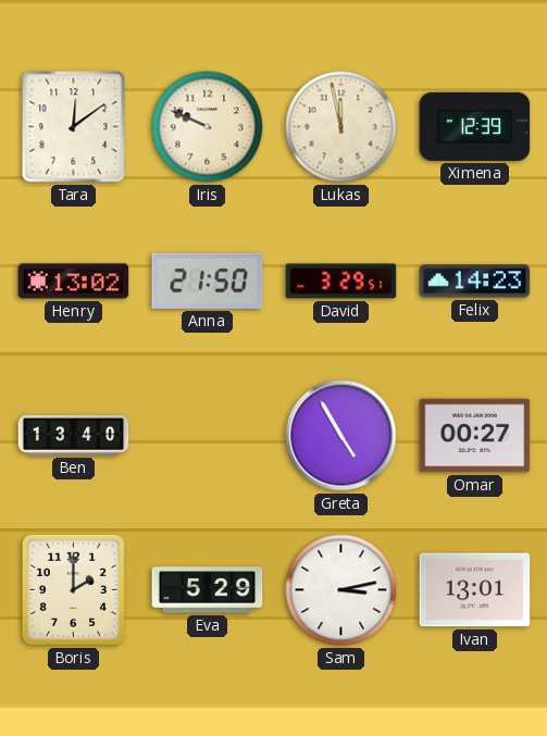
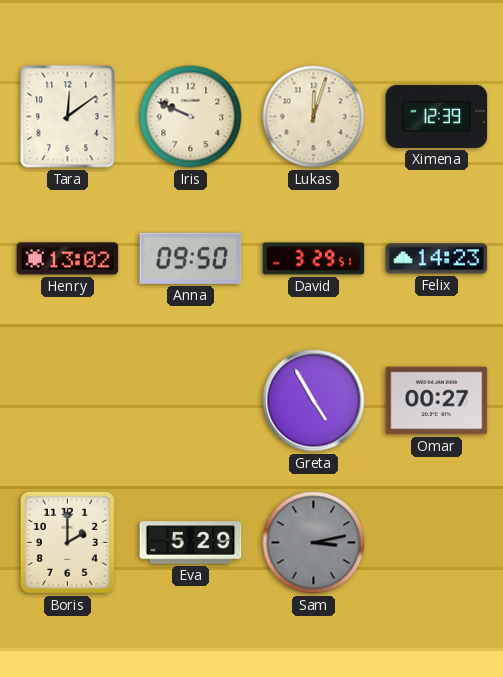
Lukas: 11:58 -> 12:03 (314, 117)
Anna: 21:50 -> 09:50 (191, 258)
Ben: 13:40 -> none (74, 435)
Sam dial: white -> grey (314, 543)
Ivan: 13:01 -> none (475, 590)
